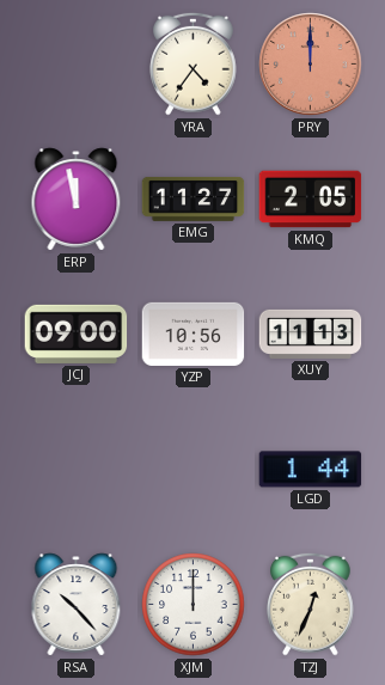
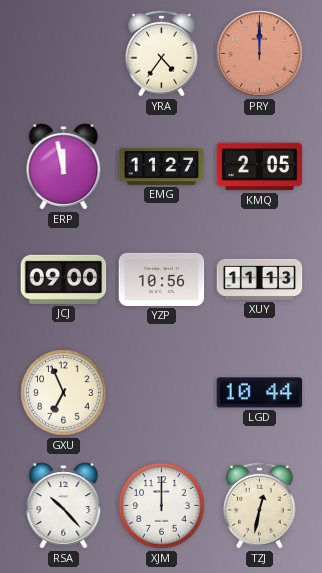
GXU: none -> 6:56 (64, 393)
LGD: 1:44 -> 10:44 (260, 393)
TZJ: 12:34 -> 12:32 (260, 505)
